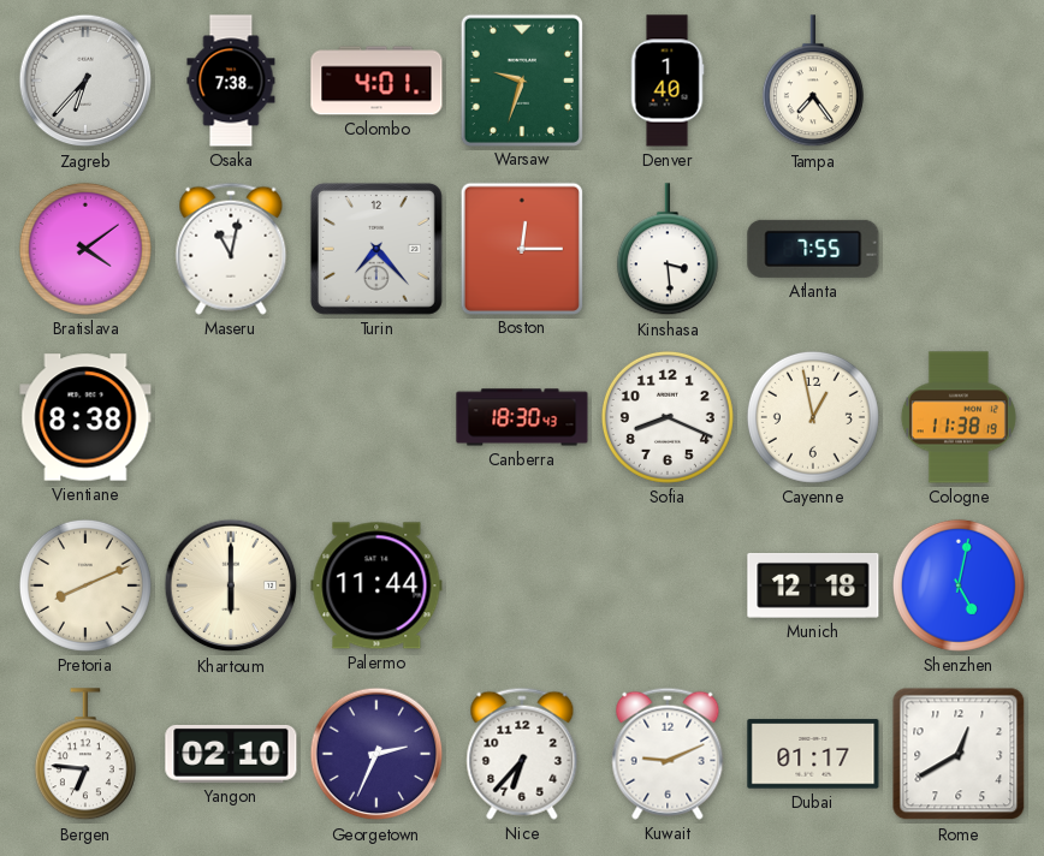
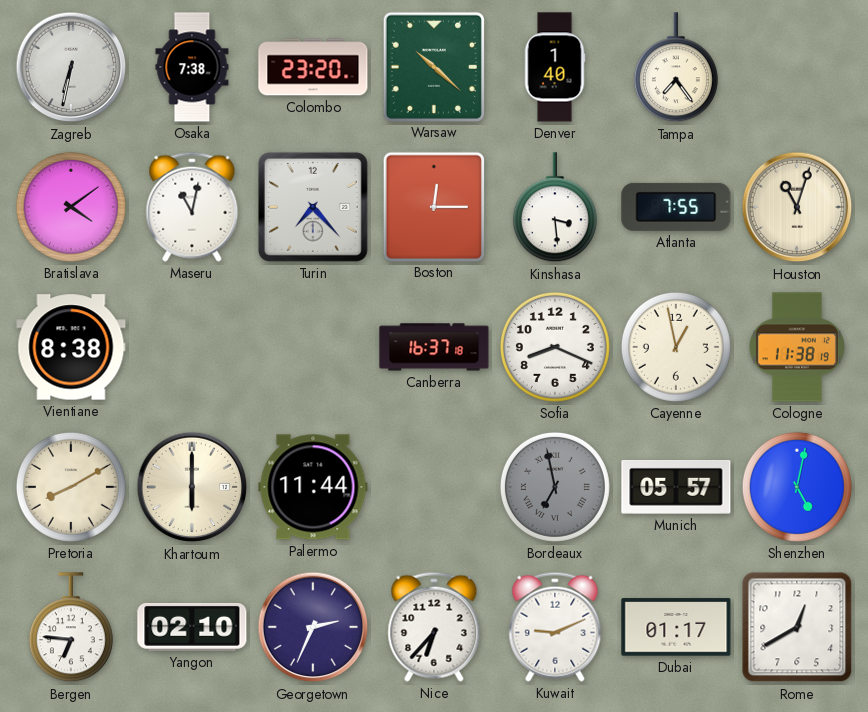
Zagreb: 6:37 -> 6:32 (71, 67)
Colombo: 4:01 -> 23:20 (313, 67)
Warsaw: 9:33 -> 10:22 (434, 66)
Houston: none -> 11:03 (797, 207)
Canberra: 18:30 -> 16:37 (434, 347)
Pretoria: 8:11 -> 8:10 (71, 487)
Bordeaux: none -> 6:58 (555, 487)
Munich: 12:18 -> 05:57 (676, 487)
